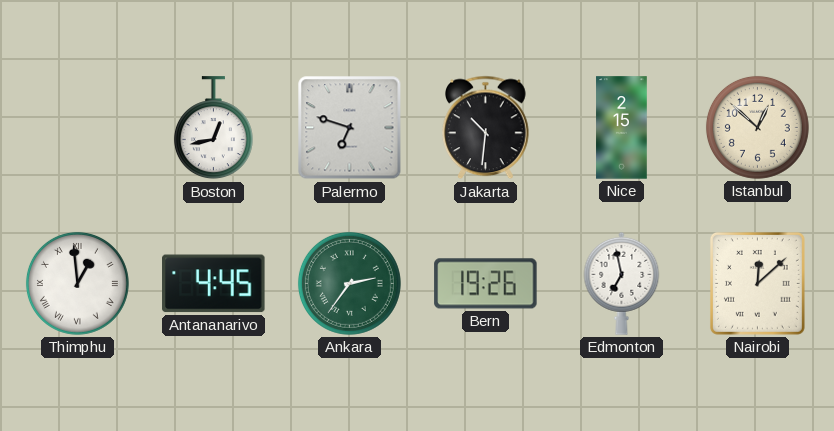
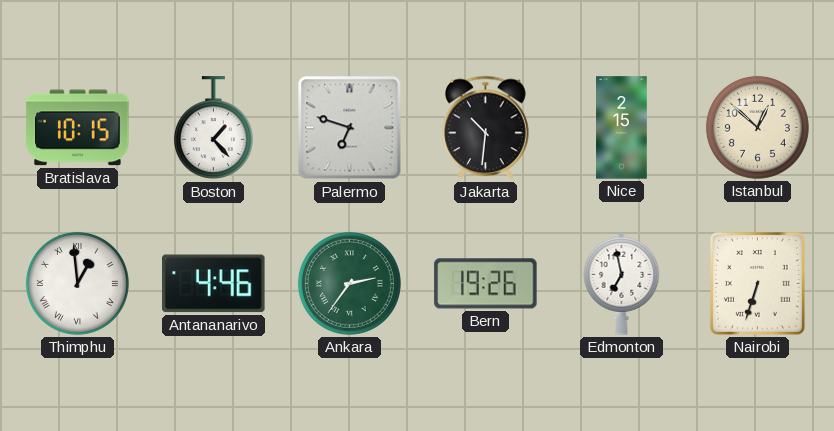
Bratislava: none -> 10:15 (78, 128)
Boston: 12:43 -> 1:23 (213, 128)
Antananarivo: 4:45 -> 4:46 (214, 284)
Nairobi: 12:08 -> 6:33 (757, 283)
